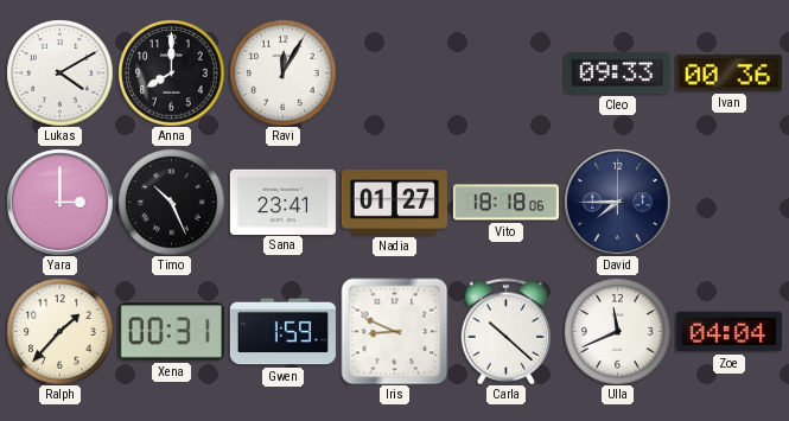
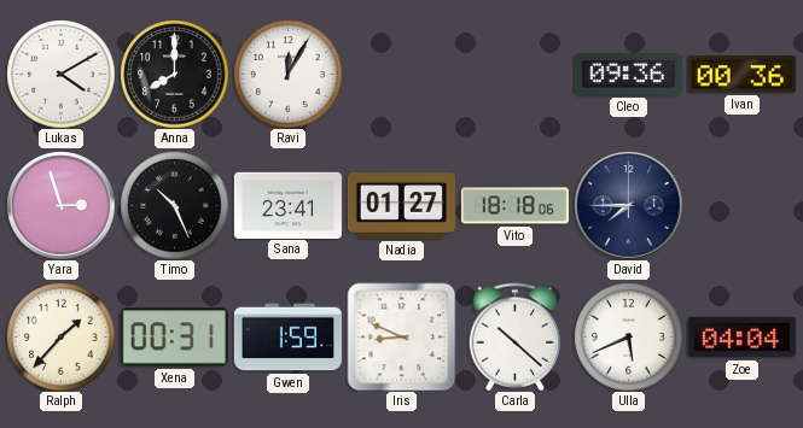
Cleo: 09:33 -> 09:36 (628, 75)
Yara: 3:00 -> 2:57 (60, 205)
Ulla: 11:41 -> 5:41 (628, 336)
